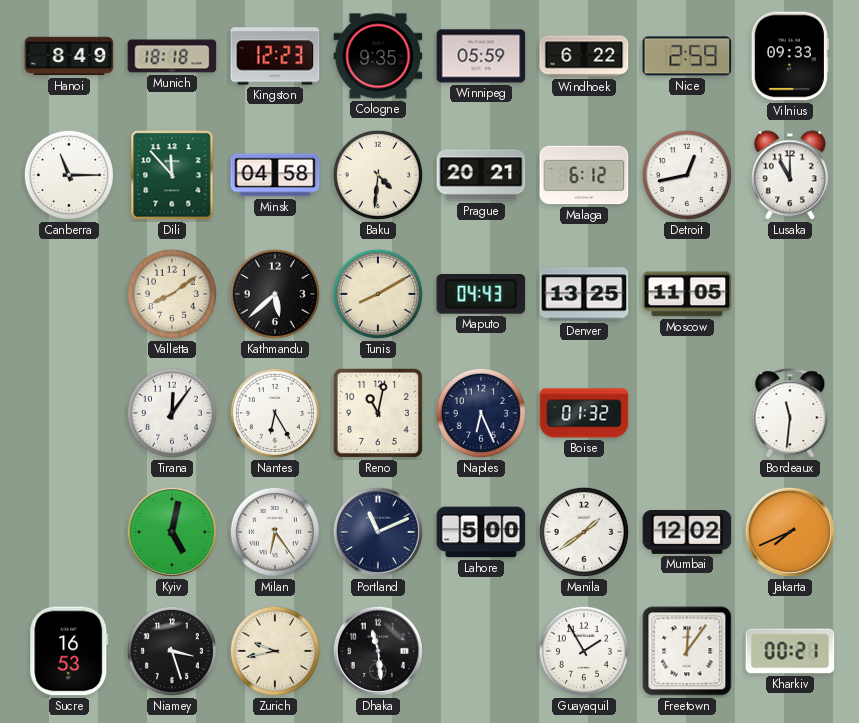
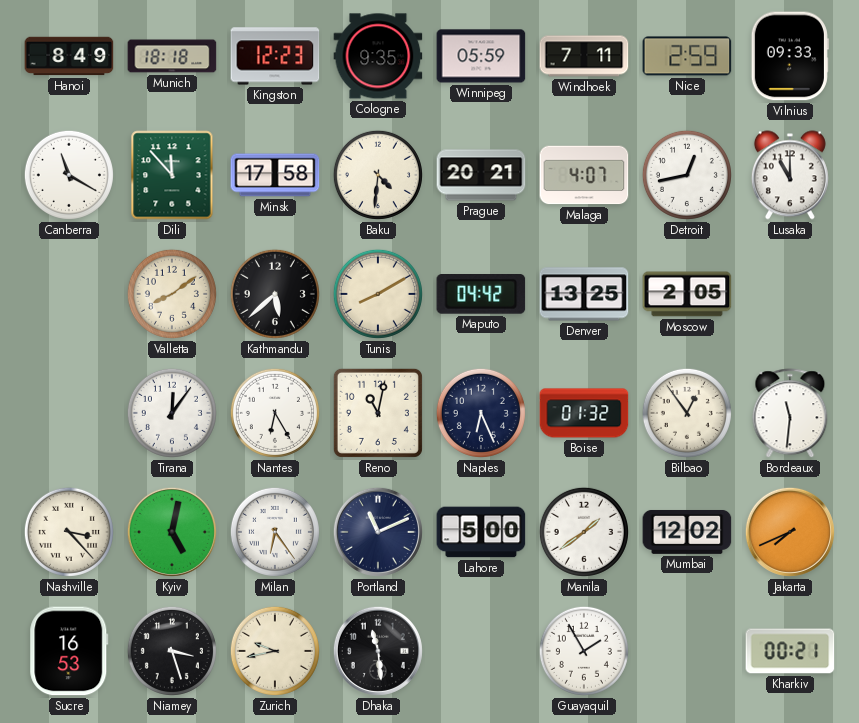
Windhoek: 6:22 -> 7:11 (584, 56)
Canberra: 11:15 -> 11:20 (69, 175)
Minsk: 04:58 -> 17:58 (275, 175)
Malaga: 6:12 -> 4:07 (584, 175)
Maputo: 04:43 -> 04:42 (481, 295)
Moscow: 11:05 -> 2:05 (687, 294)
Bilbao: none -> 12:54 (687, 413)
Nashville: none -> 3:23 (69, 532)
Freetown: 12:06 -> none (687, 651)
